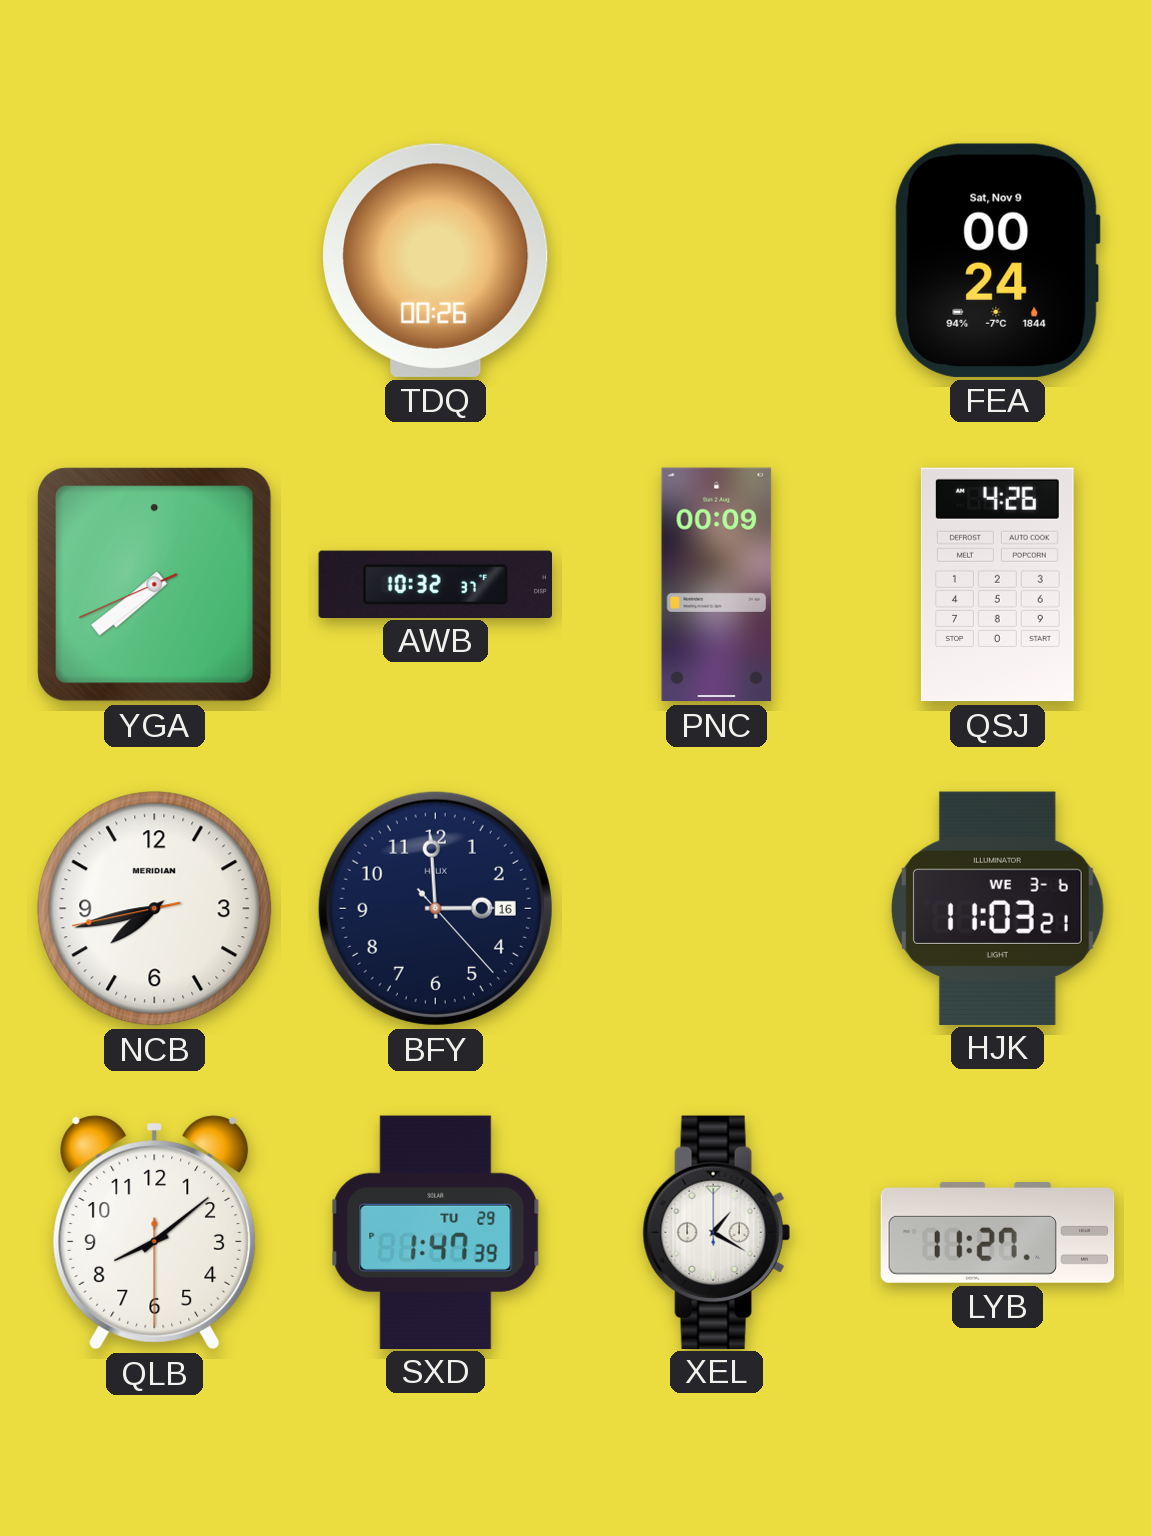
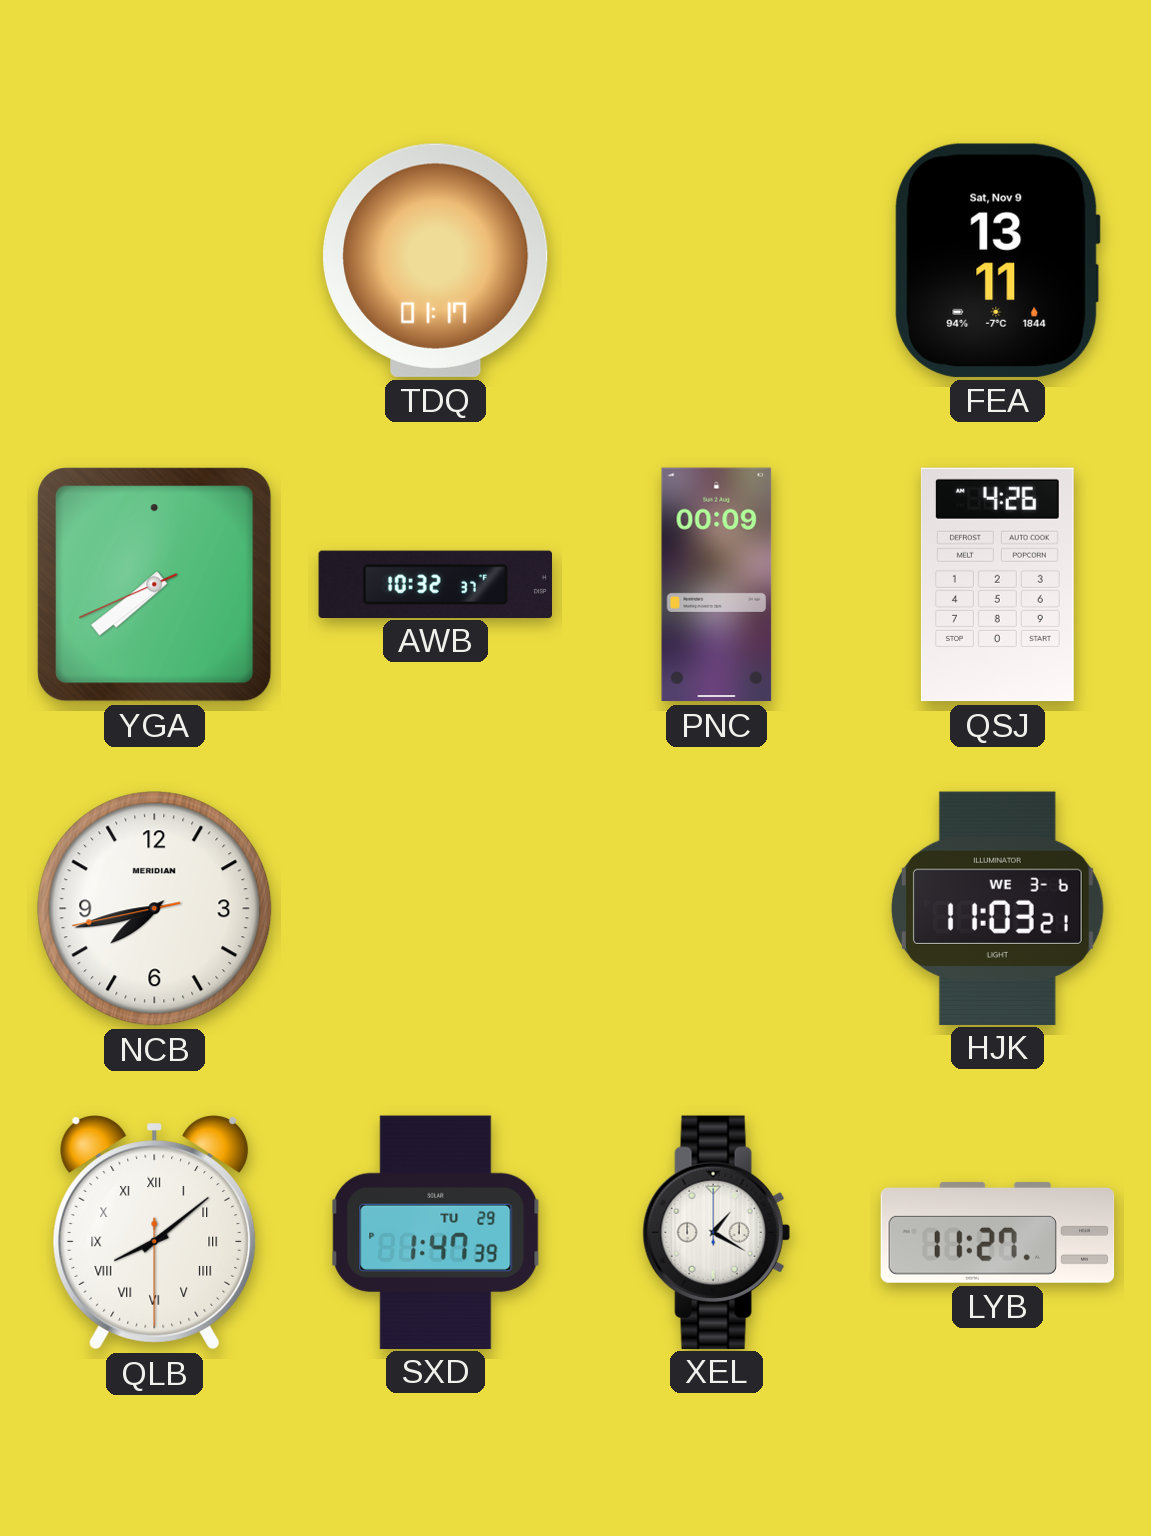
TDQ: 00:26 -> 01:17 (436, 260)
FEA: 00:24 -> 13:11 (997, 260)
BFY: 2:59 -> none (435, 908)
QLB numerals: Arabic -> Roman (155, 1233)
